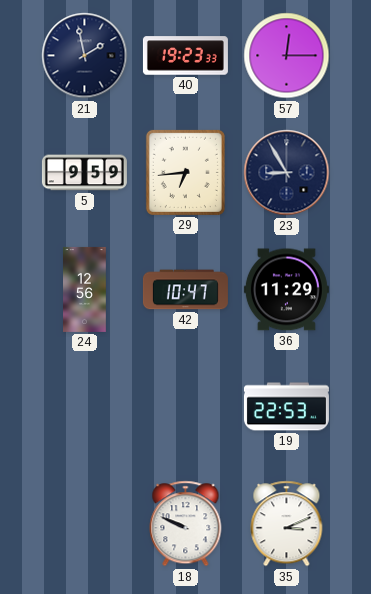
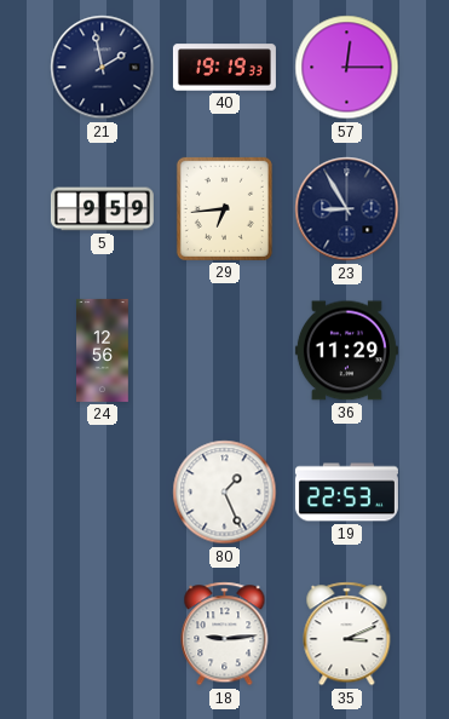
40: 19:23 -> 19:19 (224, 68)
42: 10:47 -> none (185, 290)
80: none -> 1:26 (225, 493)
18: 9:49 -> 9:14 (225, 634)
